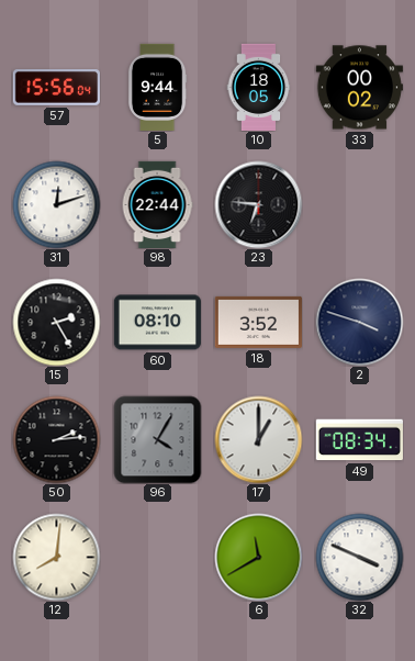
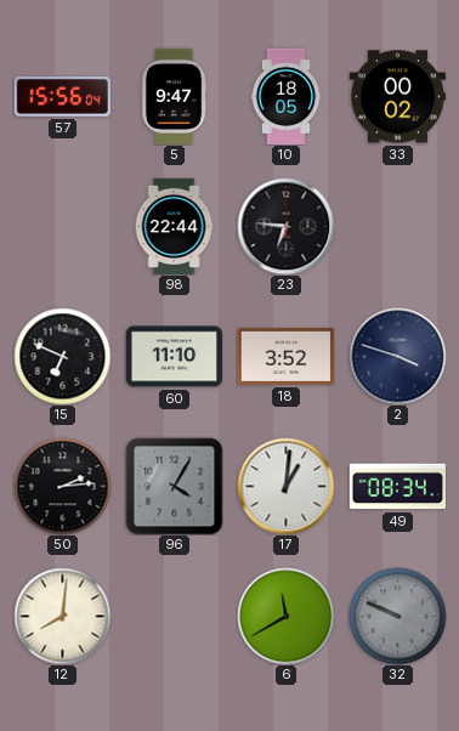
5: 9:44 -> 9:47 (174, 96)
31: 12:12 -> none (56, 204)
15: 2:25 -> 6:49 (62, 356)
60: 08:10 -> 11:10 (174, 357)
17: 1:00 -> 1:01 (285, 486)
32: 3:49 -> 9:49 (397, 616)
32 dial: white -> grey (397, 616)
